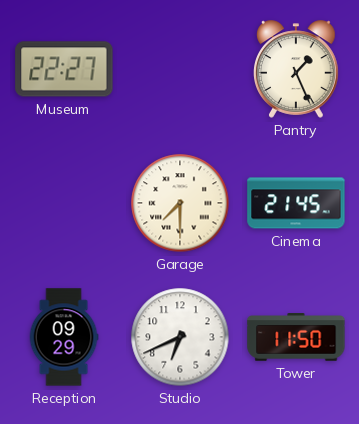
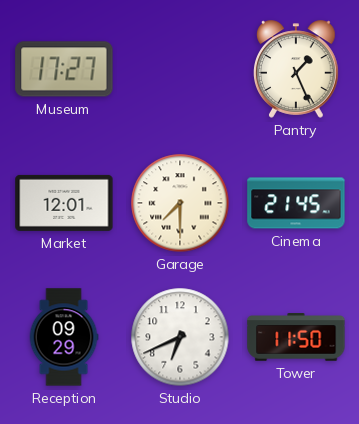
Museum: 22:27 -> 17:27 (64, 69)
Market: none -> 12:01 (64, 203)
